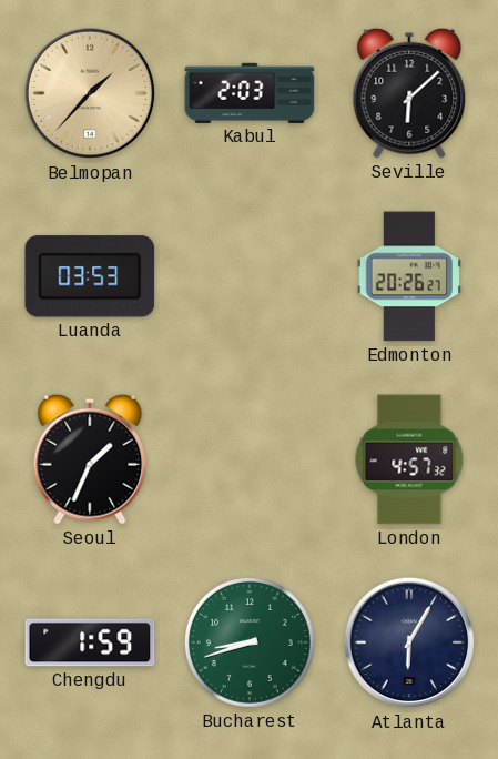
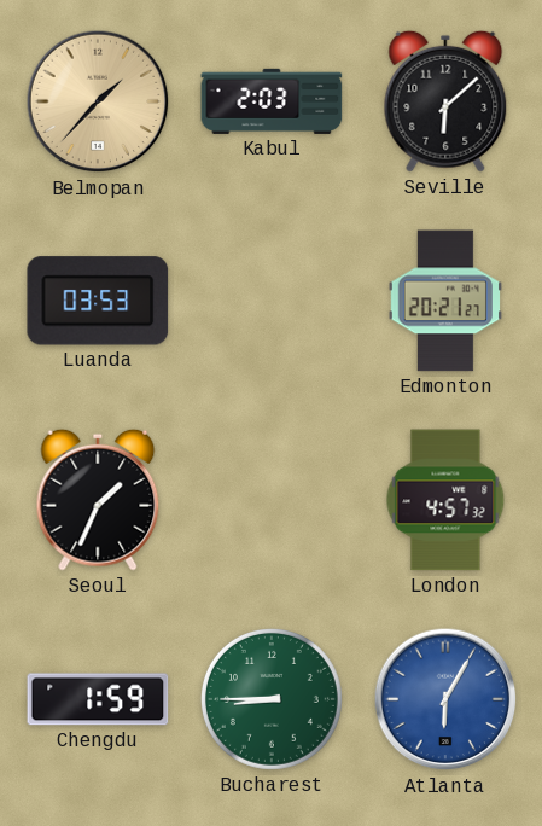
Edmonton: 20:26 -> 20:21 (444, 301)
Bucharest: 8:42 -> 8:45 (272, 699)
Atlanta dial: navy -> blue (445, 699)
